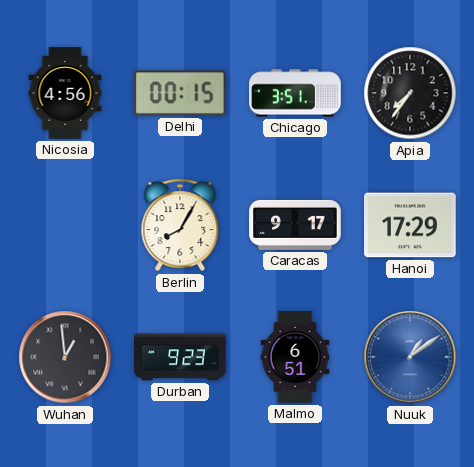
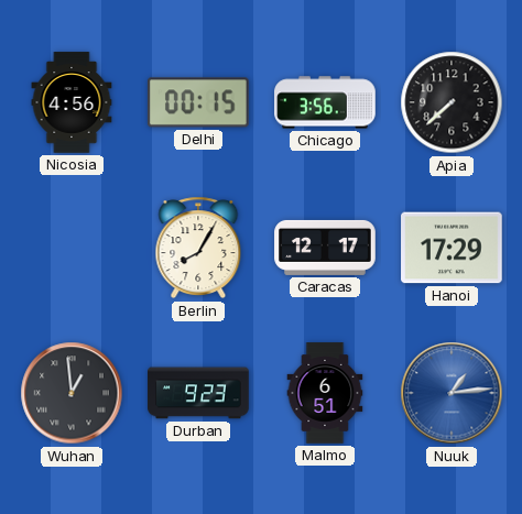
Chicago: 3:51 -> 3:56 (325, 102)
Apia: 7:36 -> 7:38 (452, 102)
Caracas: 9:17 -> 12:17 (325, 248)
Nuuk: 1:09 -> 1:14 (452, 393)
